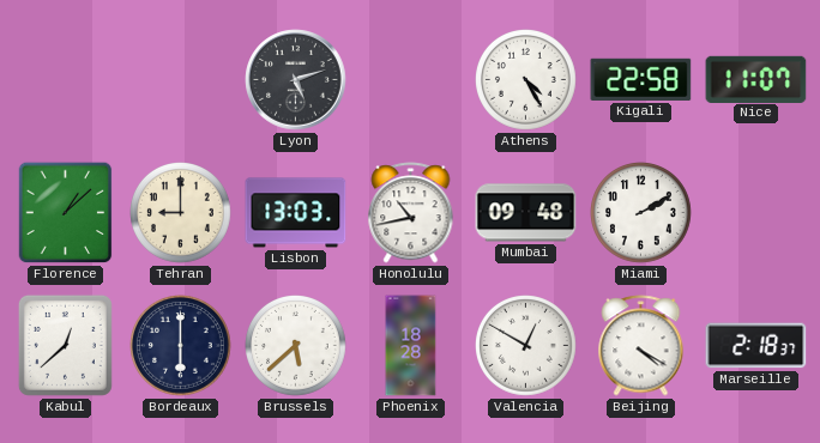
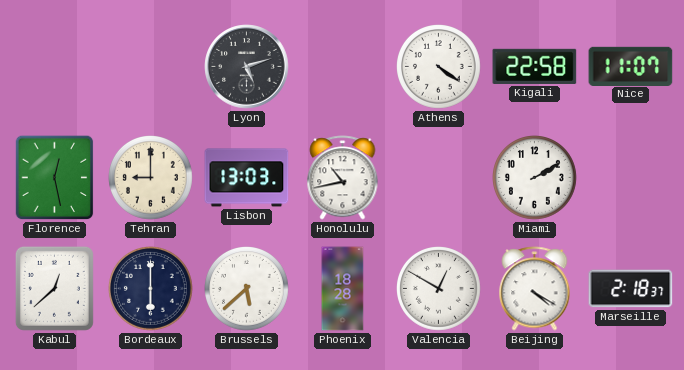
Athens: 4:25 -> 4:21 (439, 67)
Florence: 1:08 -> 12:28 (55, 178)
Mumbai: 09:48 -> none (526, 213)
